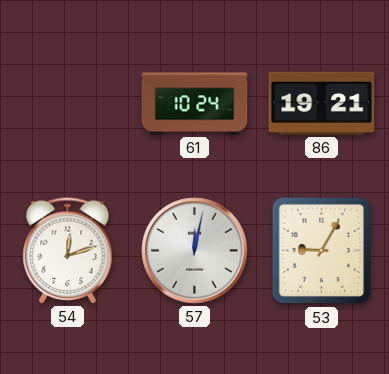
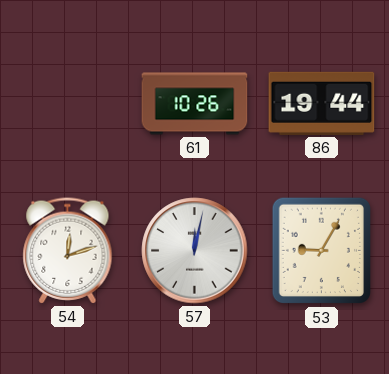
61: 10:24 -> 10:26 (195, 104)
86: 19:21 -> 19:44 (322, 103)
